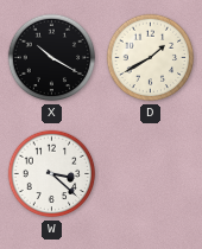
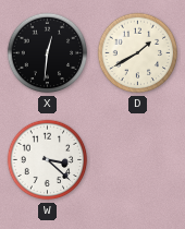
X: 10:20 -> 12:31 (48, 53)
